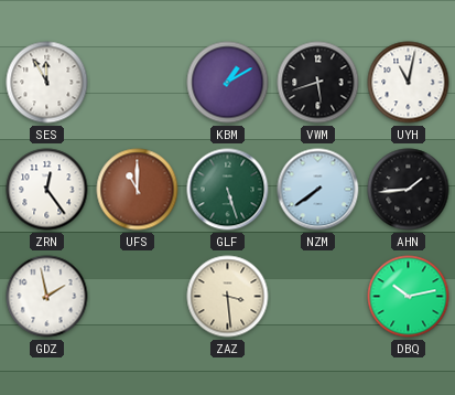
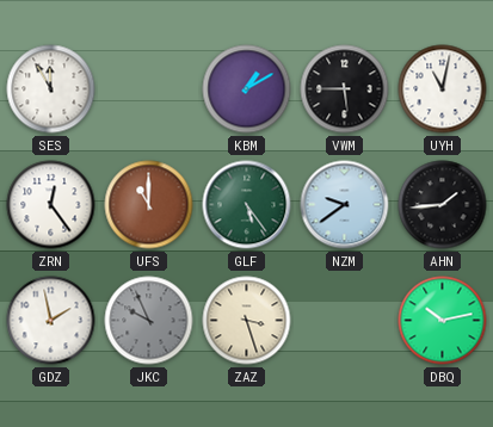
VWM: 5:42 -> 5:45 (345, 89)
GLF: 5:27 -> 5:24 (247, 205)
NZM: 7:39 -> 9:39 (345, 205)
JKC: none -> 9:56 (149, 321)
ZAZ: 3:29 -> 3:27 (247, 321)
